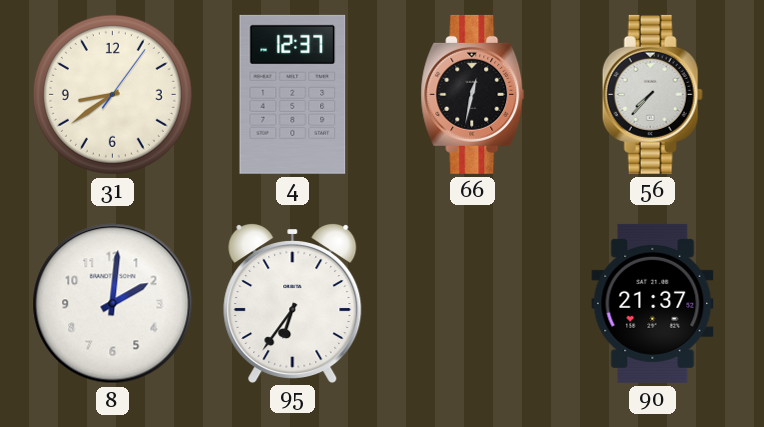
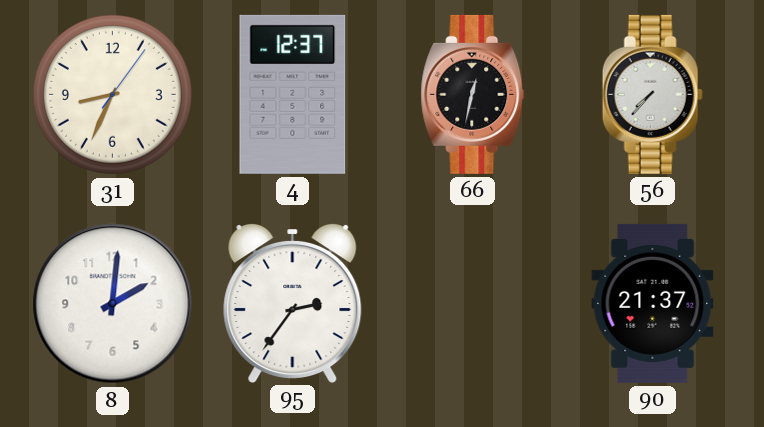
31: 8:39 -> 8:34 (112, 94)
95: 6:36 -> 2:36 (293, 303)
